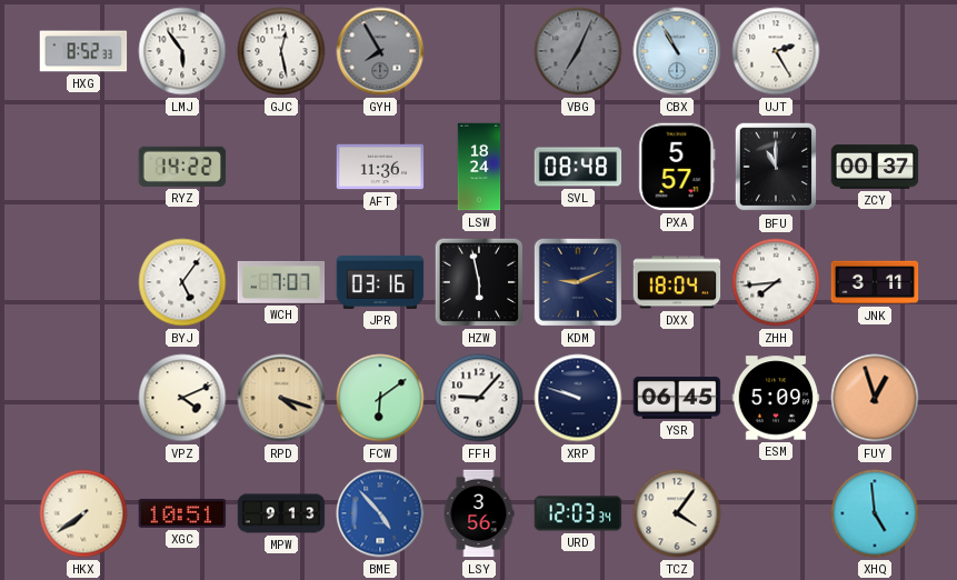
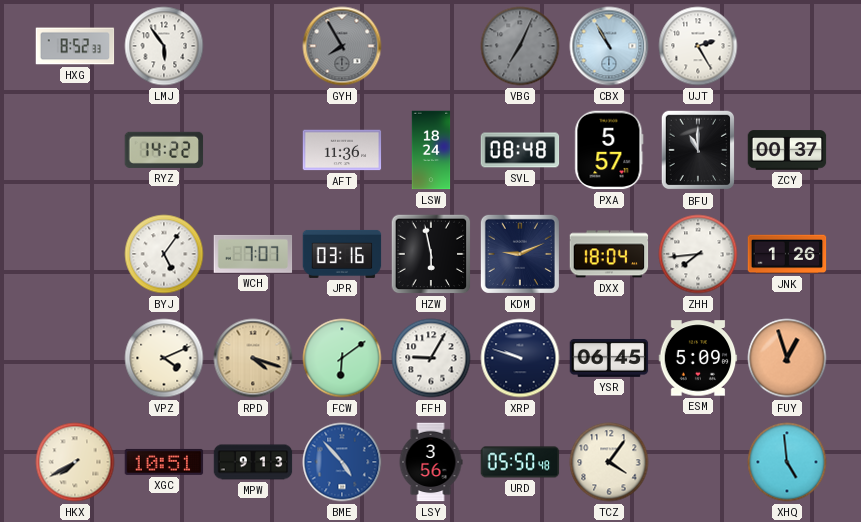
GJC: 12:28 -> none (281, 51)
JNK: 3:11 -> 1:26 (787, 254)
FFH: 9:07 -> 9:05 (431, 358)
HKX: 7:39 -> 7:40 (75, 462)
URD: 12:03 -> 05:50 (520, 462)
